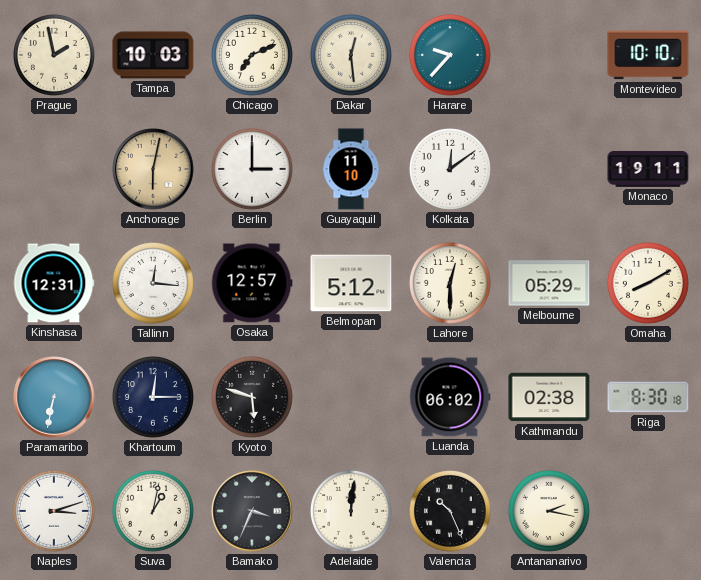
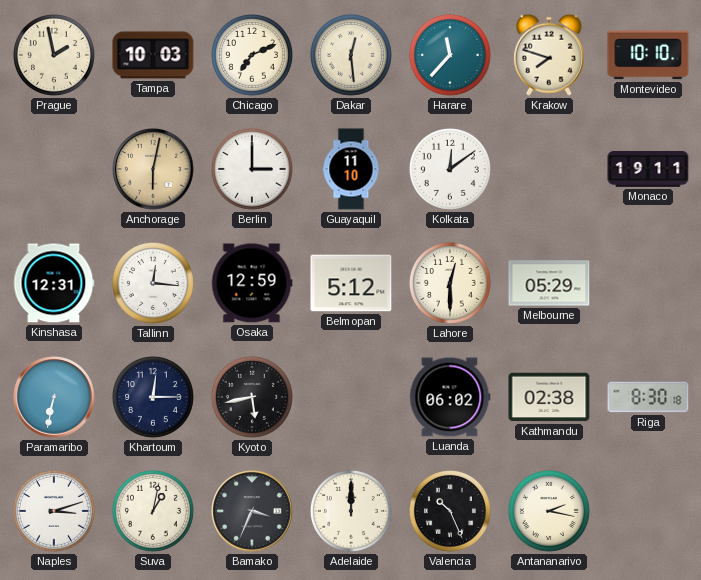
Harare: 9:37 -> 11:37 (450, 55)
Krakow: none -> 7:48 (549, 55)
Osaka: 12:57 -> 12:59 (252, 283)
Omaha: 8:10 -> none (648, 283)
Kyoto: 5:48 -> 5:43 (252, 397)
Adelaide: 12:01 -> 12:00 (351, 511)
